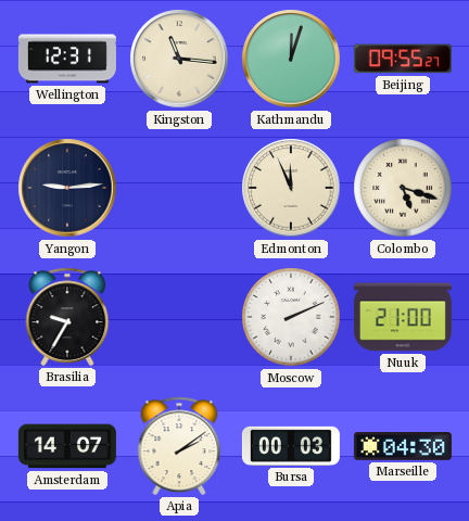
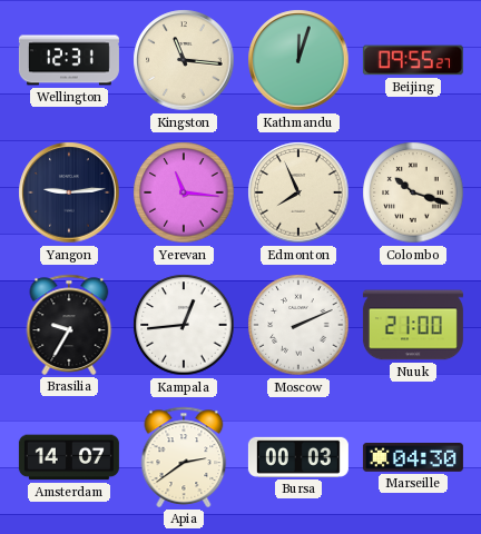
Yerevan: none -> 11:16 (184, 192)
Edmonton: 11:56 -> 7:56 (298, 192)
Colombo: 5:18 -> 10:18 (413, 192)
Kampala: none -> 12:44 (184, 325)
Apia: 2:09 -> 2:39 (184, 457)
